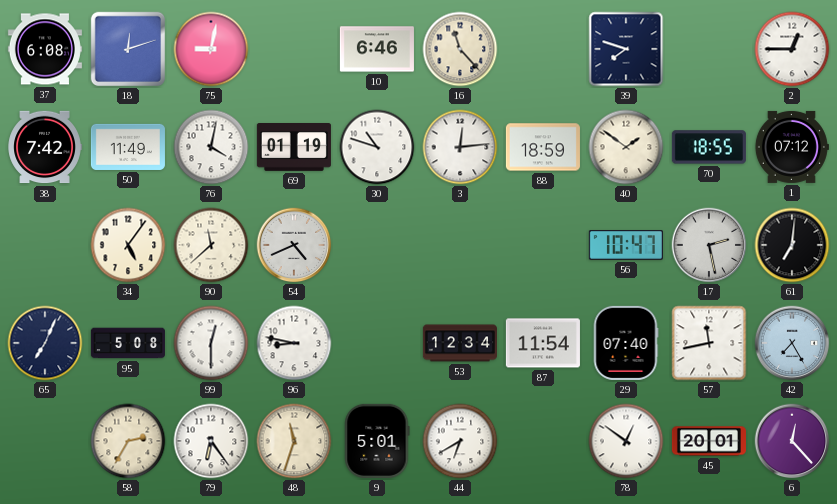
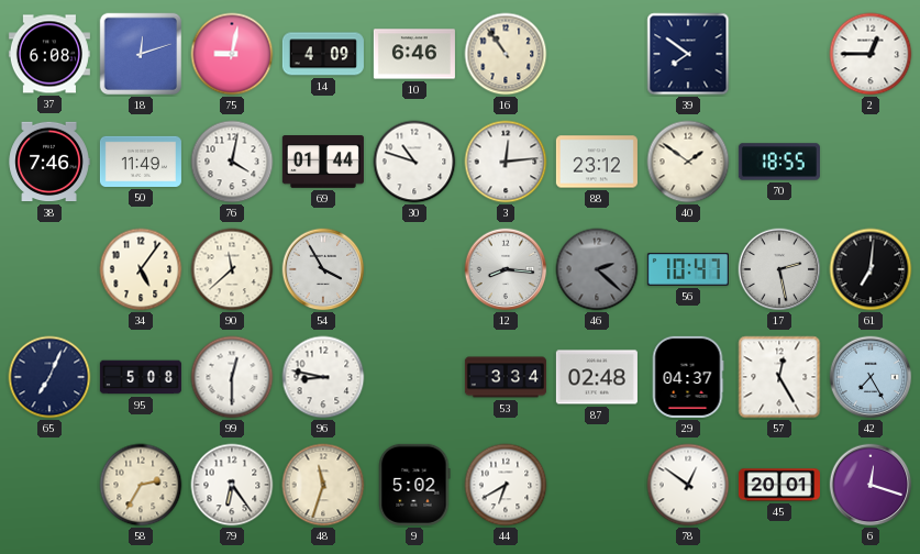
14: none -> 4:09 (323, 54)
16: 11:23 -> 10:54 (506, 54)
39: 7:48 -> 7:51 (688, 54)
38: 7:42 -> 7:46 (49, 162)
69: 01:19 -> 01:44 (323, 163)
88: 18:59 -> 23:12 (597, 162)
1: 07:12 -> none (791, 147)
54: 4:41 -> 3:55 (323, 269)
12: none -> 8:16 (506, 269)
46: none -> 2:22 (597, 269)
53: 12:34 -> 3:34 (506, 377)
87: 11:54 -> 02:48 (597, 377)
29: 07:40 -> 04:37 (688, 377)
57: 11:43 -> 12:25 (779, 377)
9: 5:01 -> 5:02 (414, 485)
6: 12:23 -> 12:18 (871, 485)
